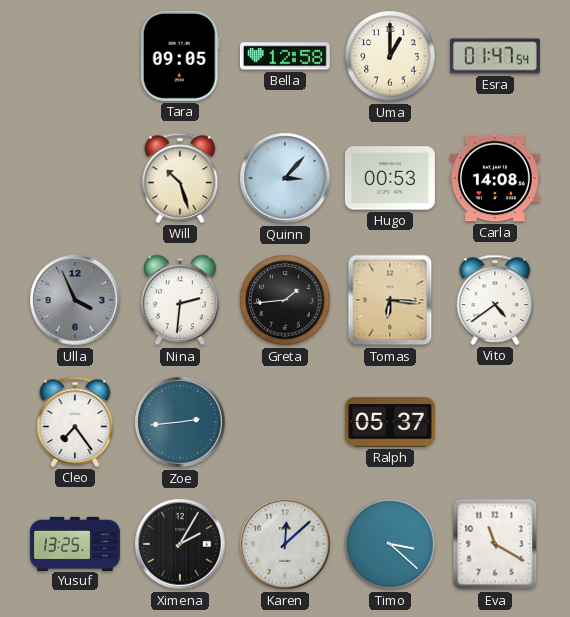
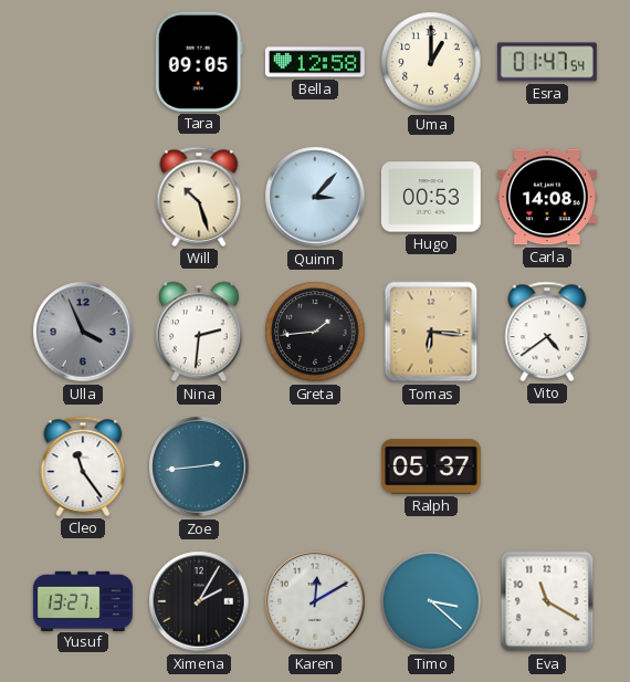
Cleo: 7:24 -> 11:24 (83, 466)
Yusuf: 13:25 -> 13:27 (83, 600)
Karen: 12:08 -> 12:10 (315, 601)
